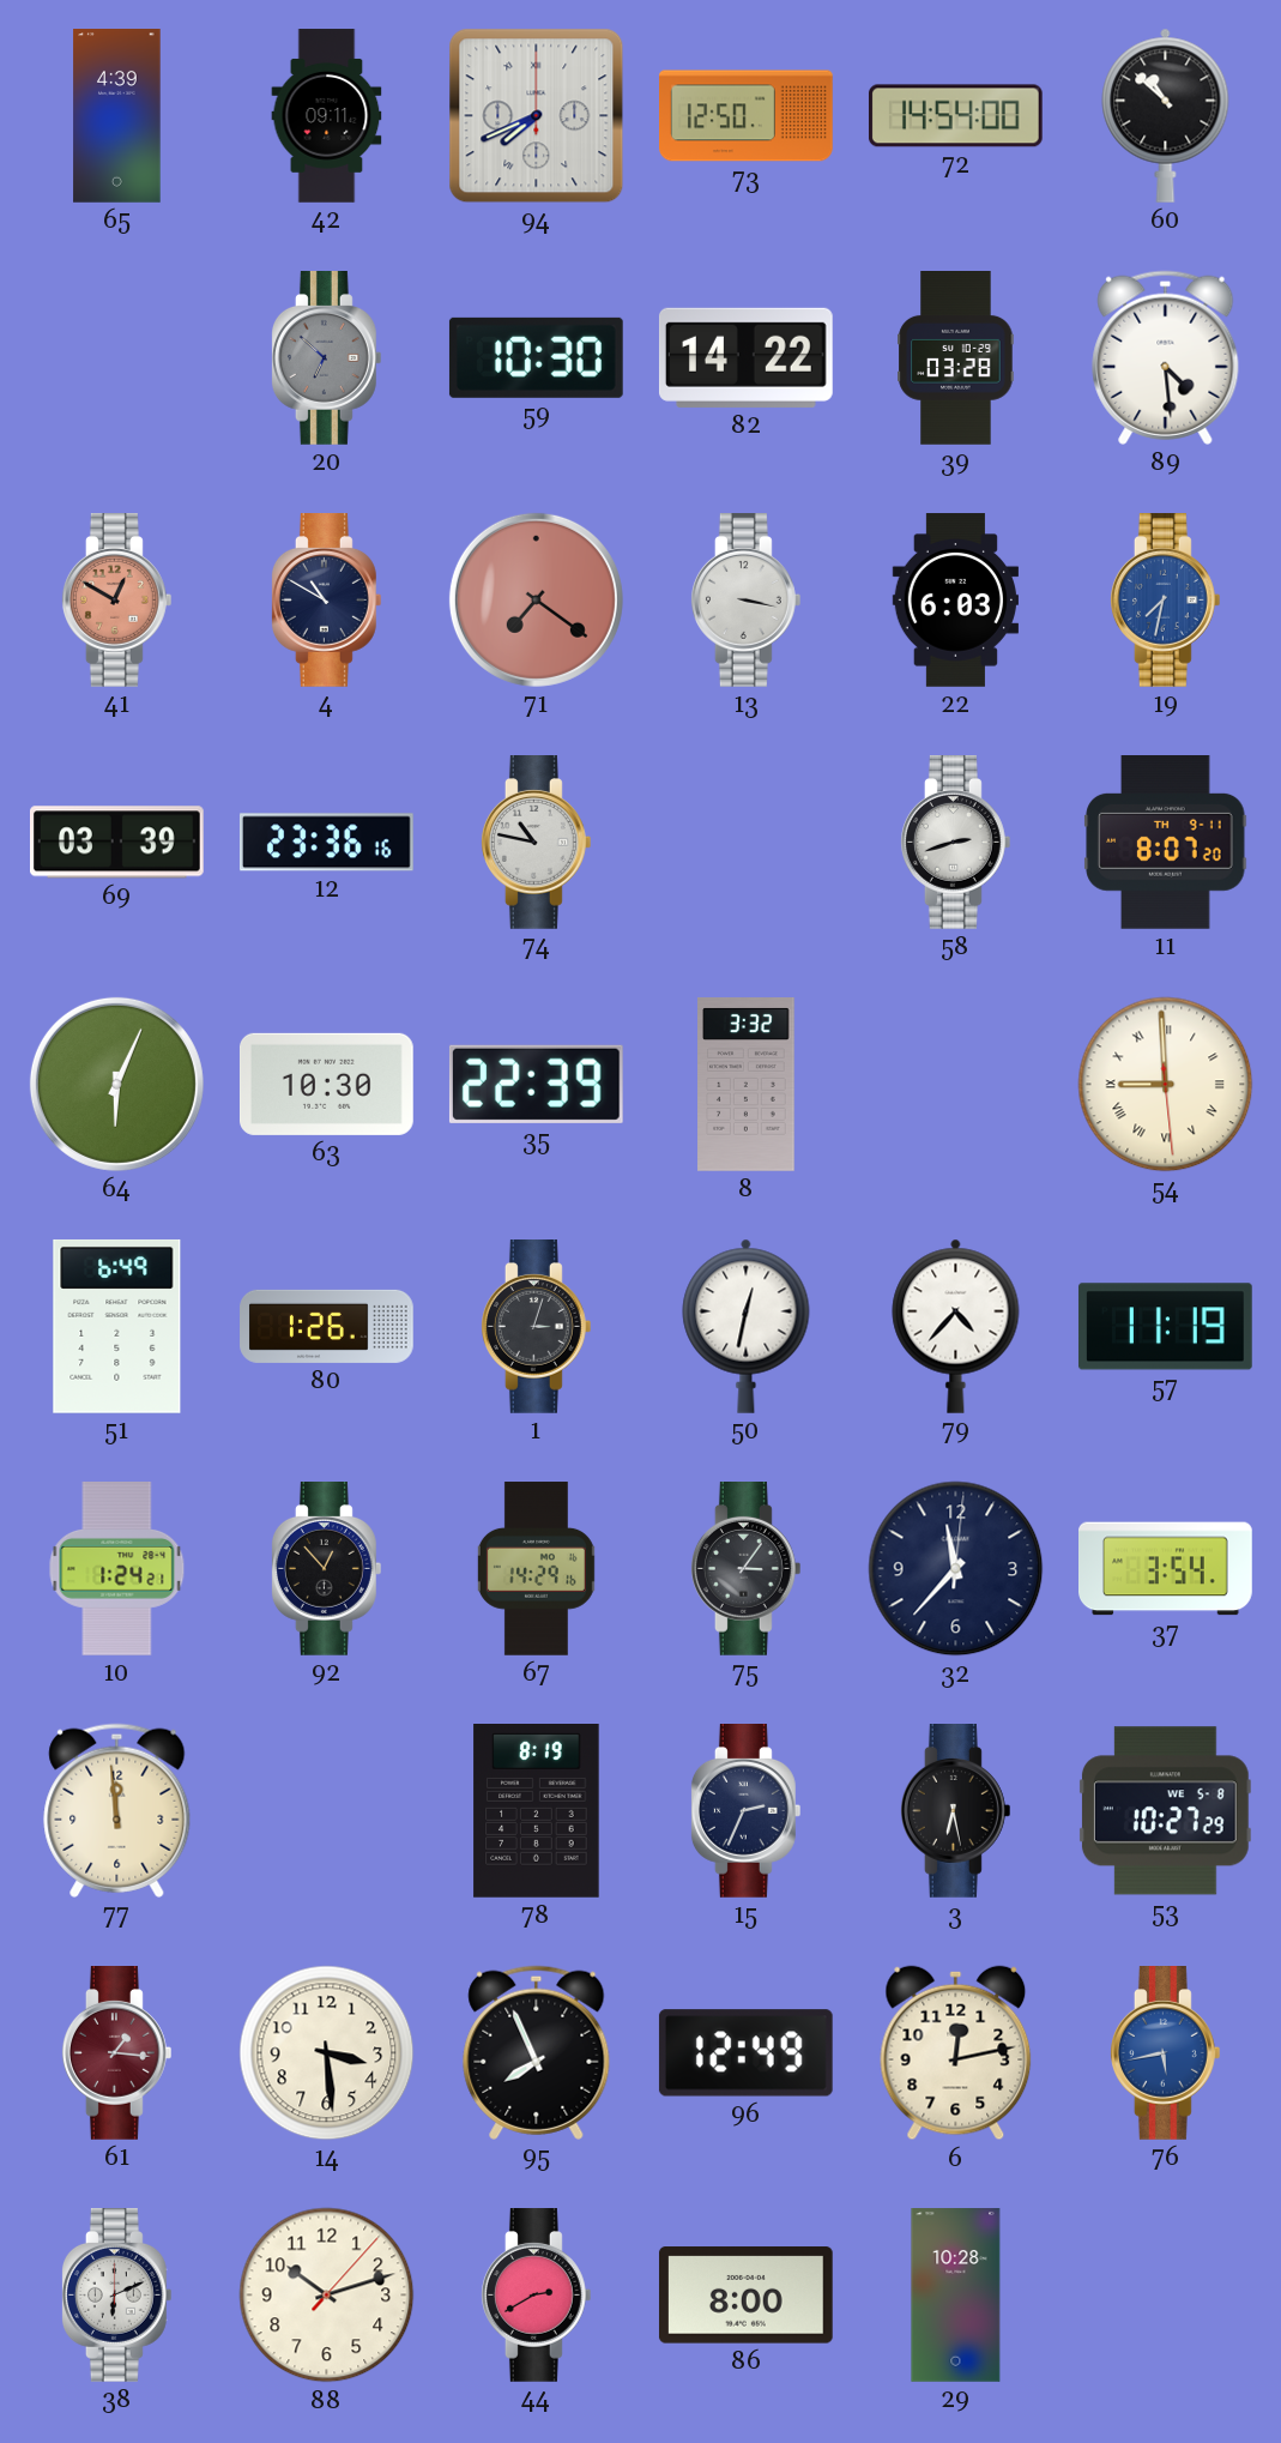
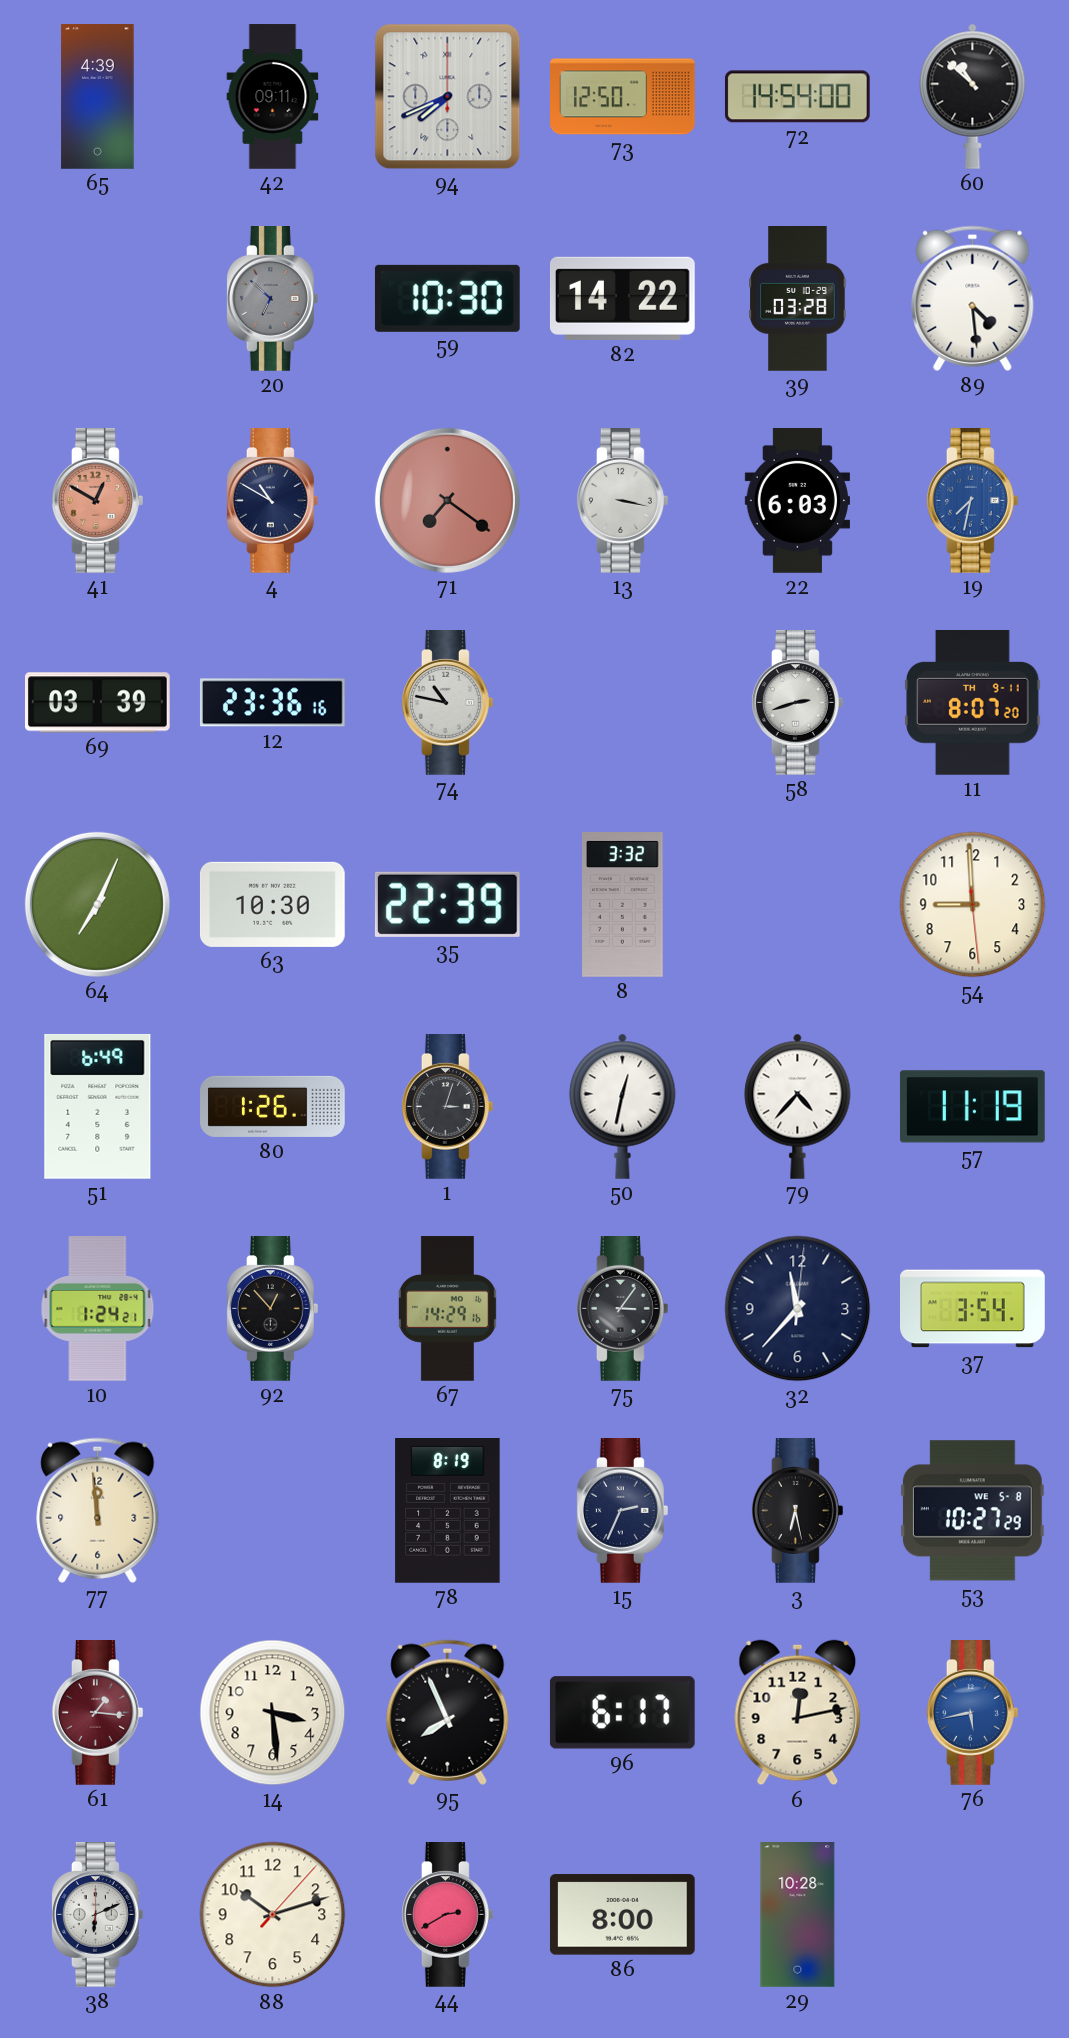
64: 6:04 -> 7:04 (97, 904)
54 numerals: Roman -> Arabic (973, 905)
96: 12:49 -> 6:17 (622, 1713)
